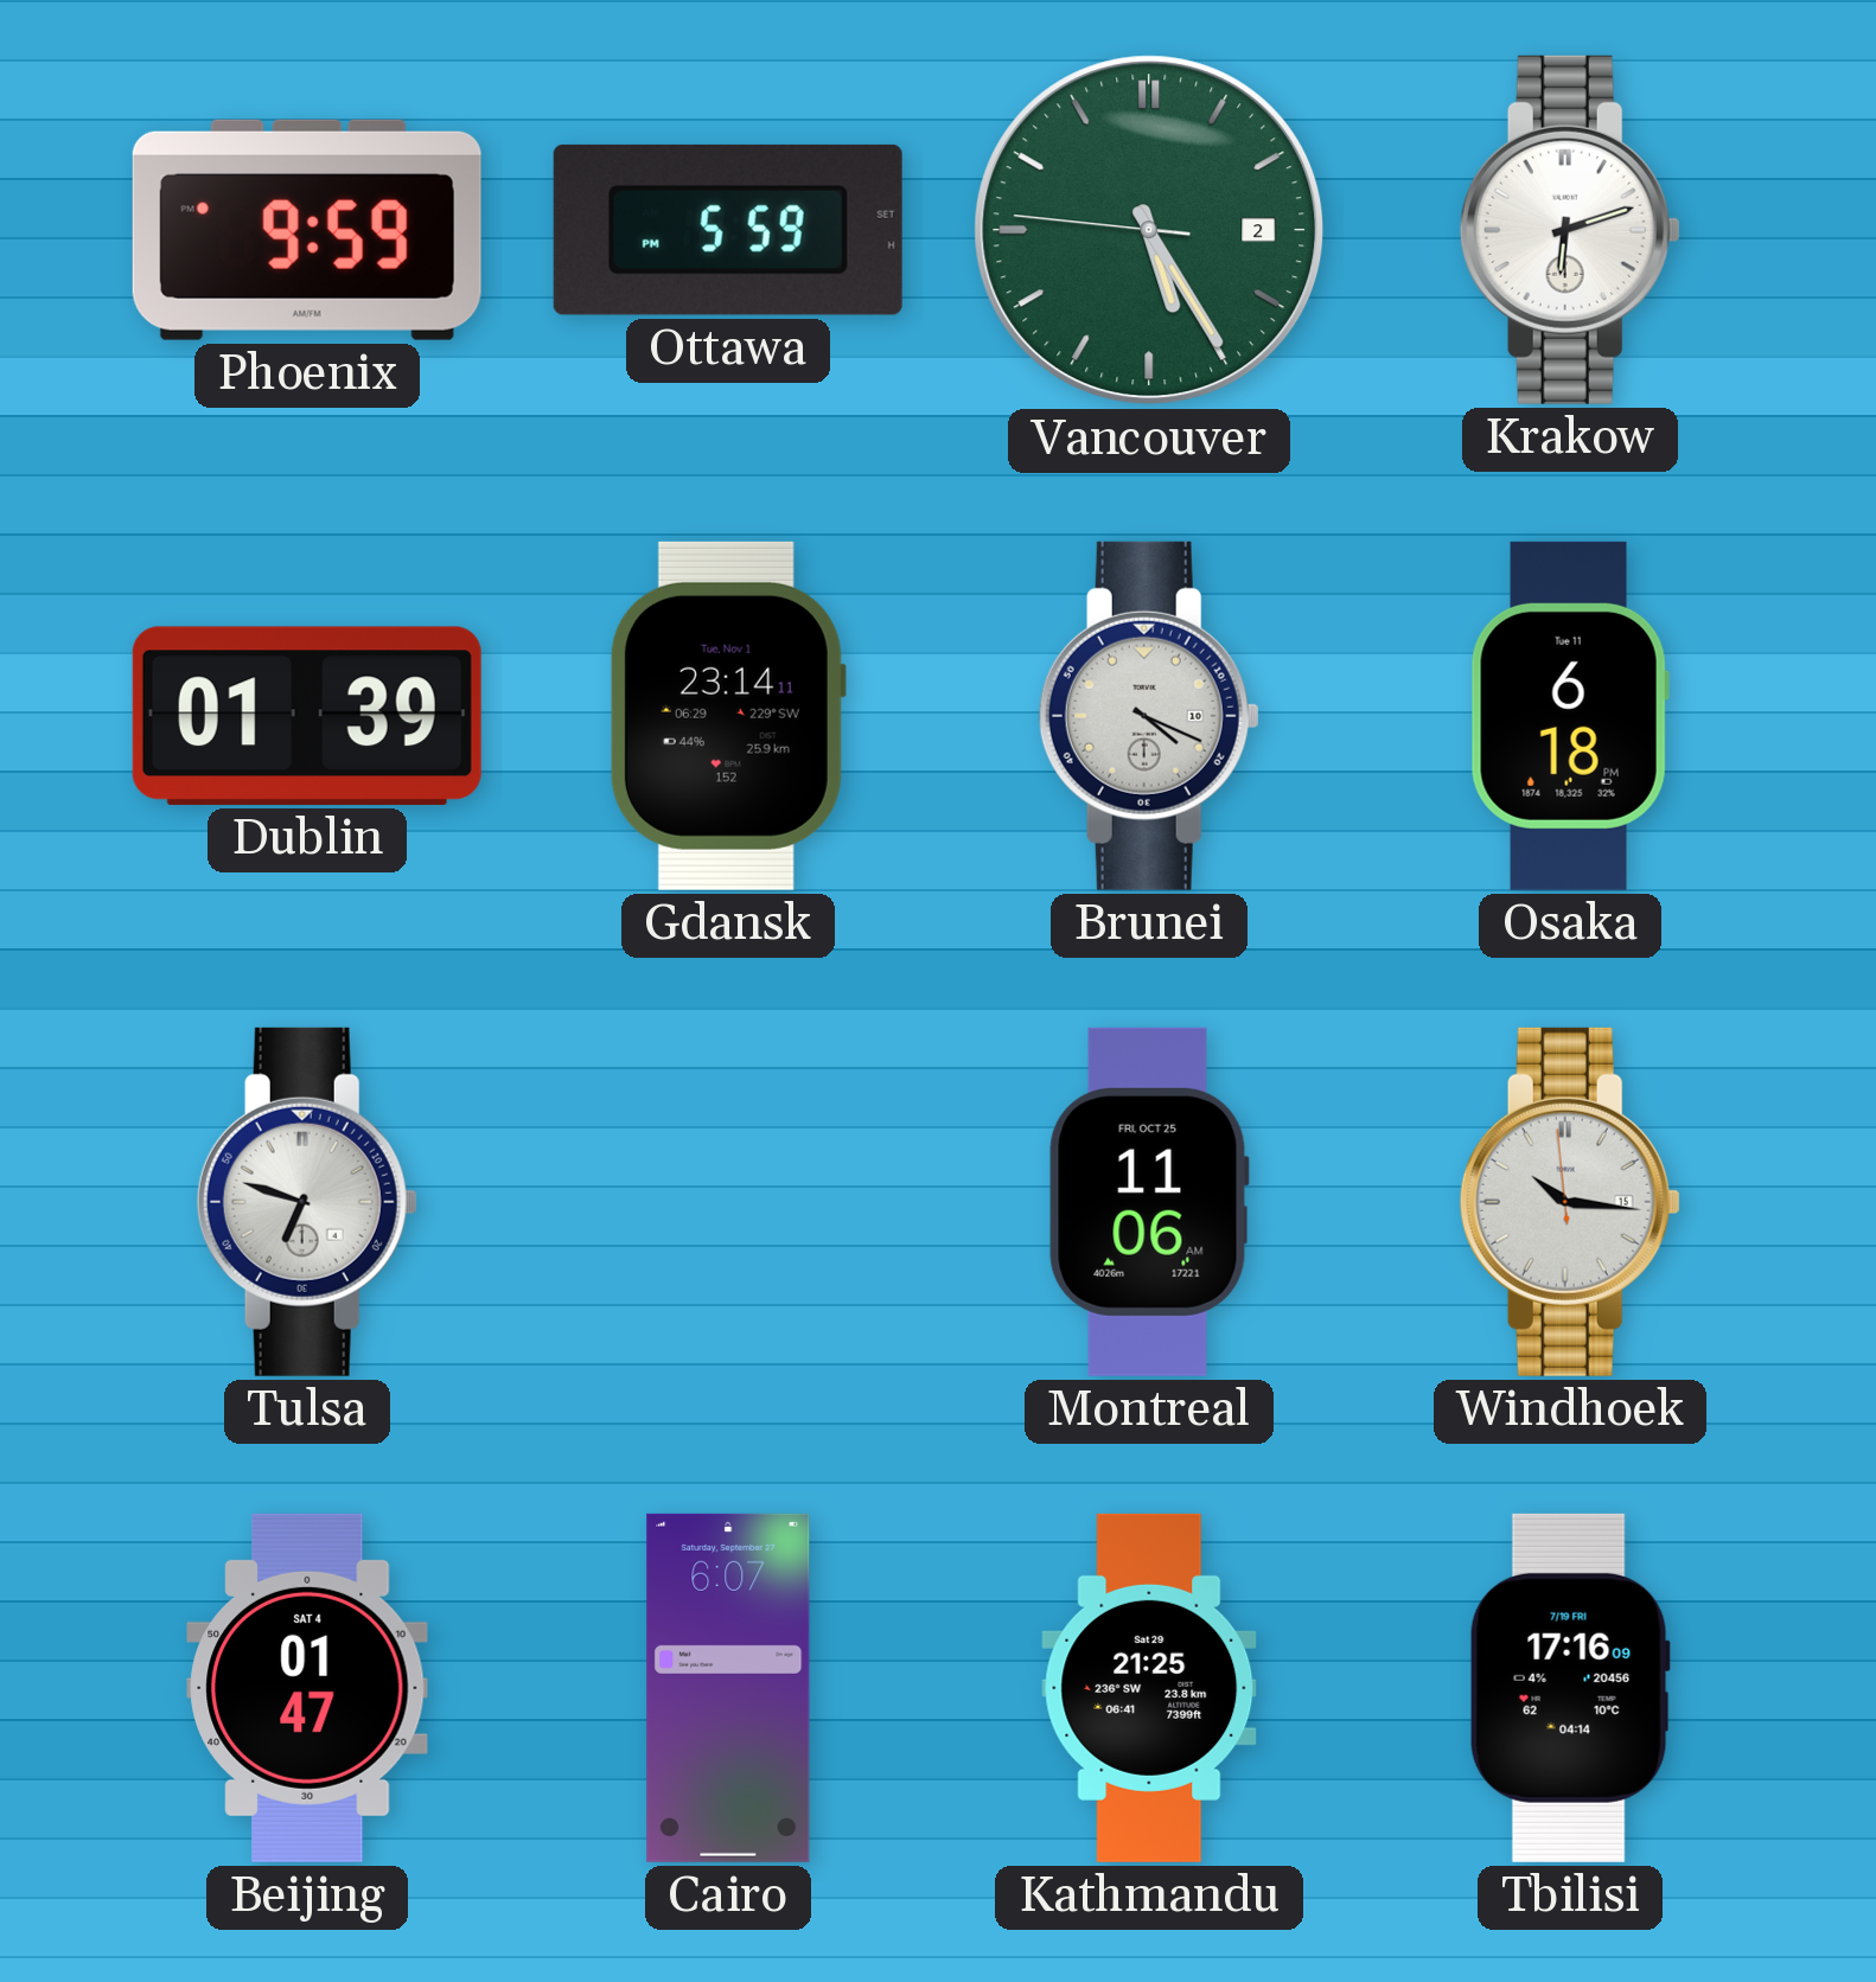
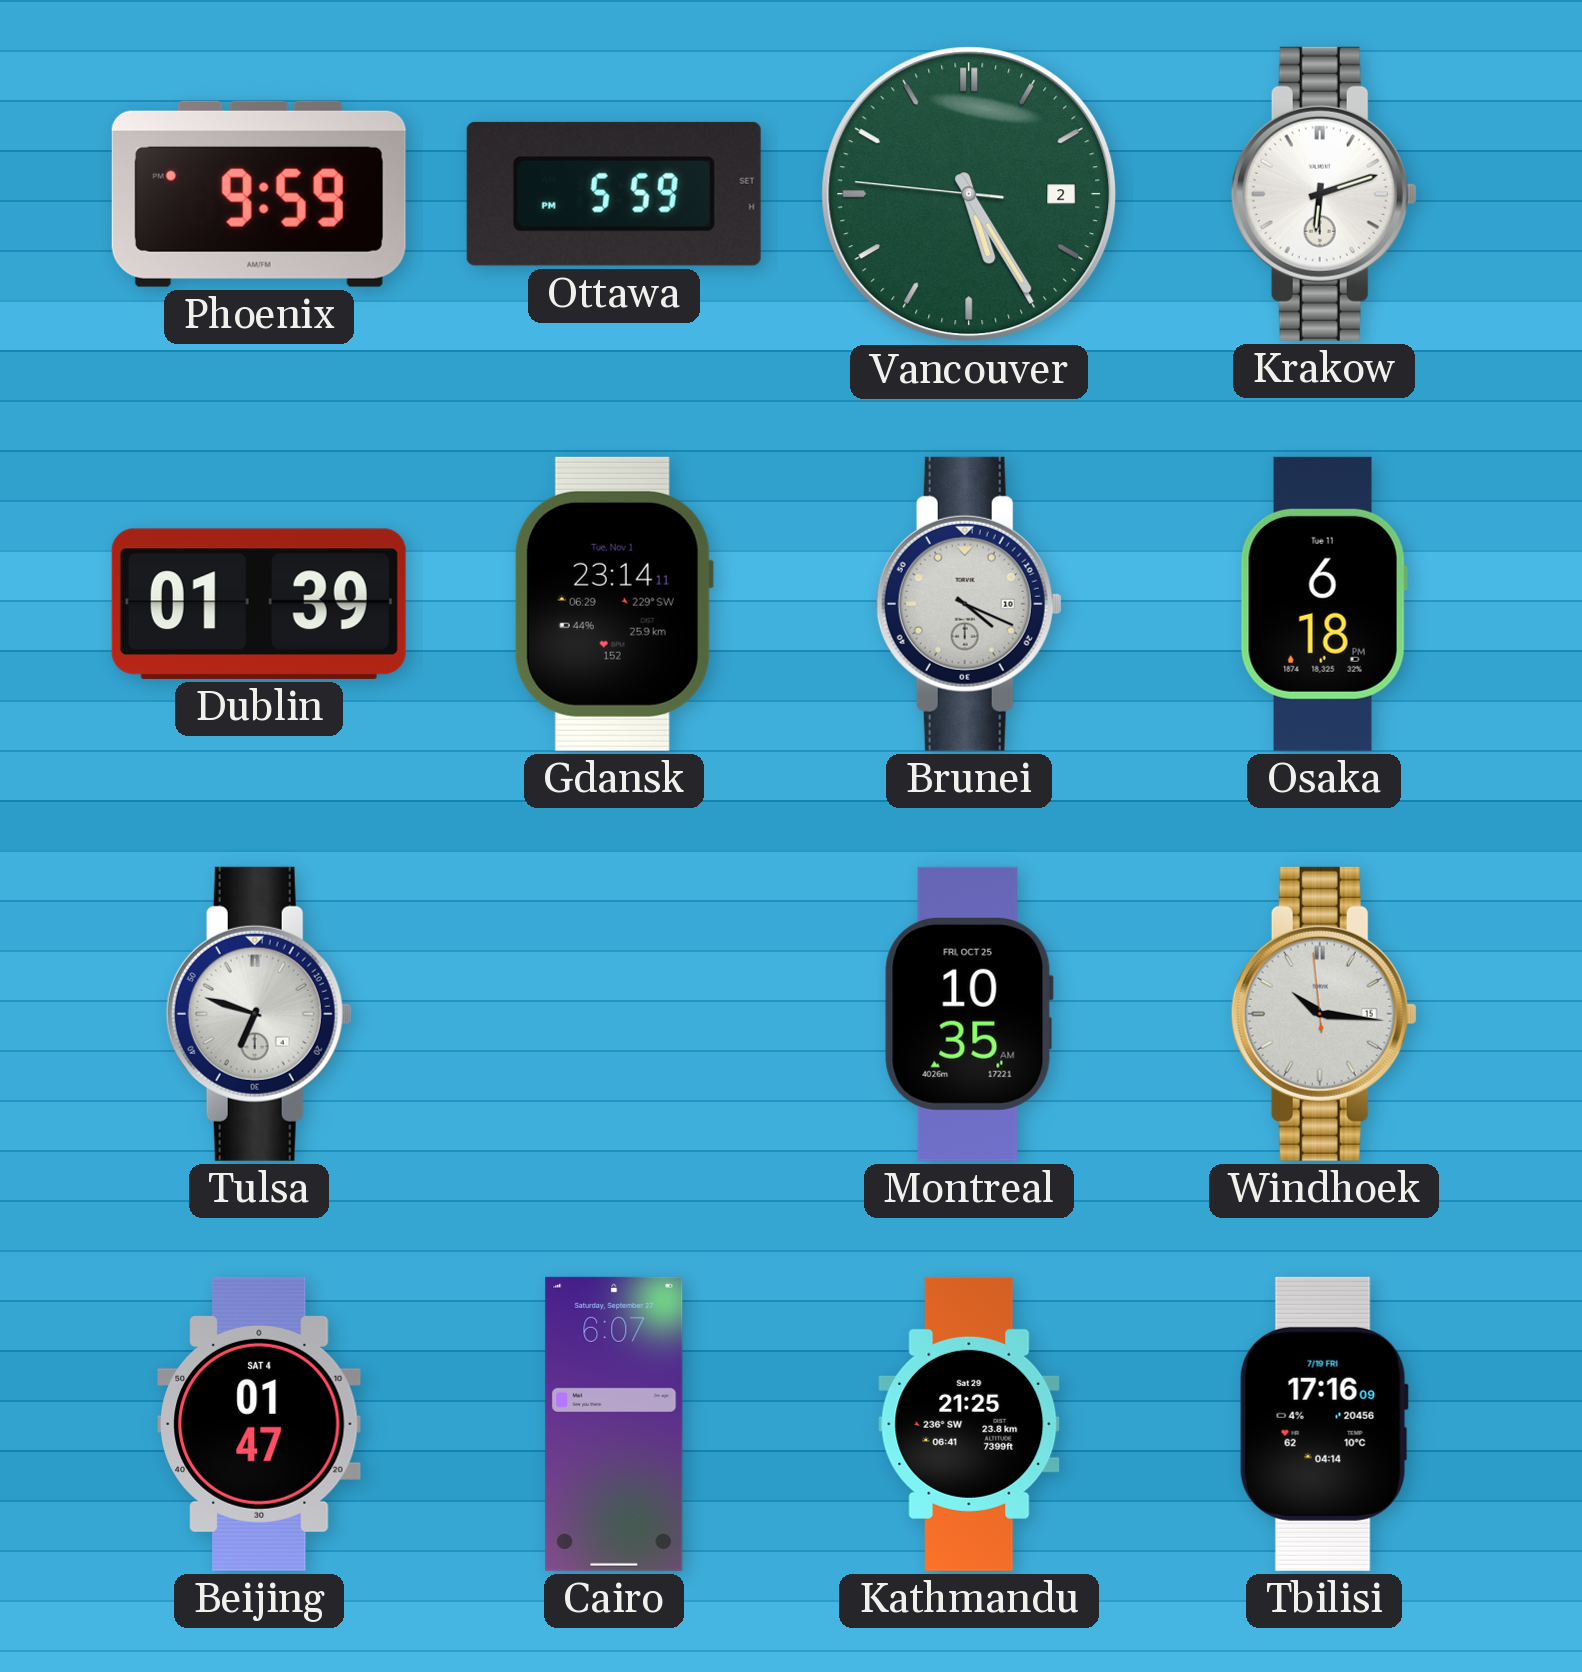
Montreal: 11:06 -> 10:35 (969, 1014)
